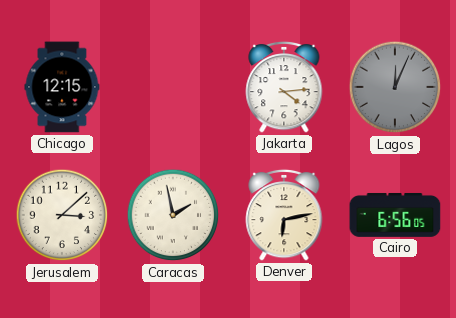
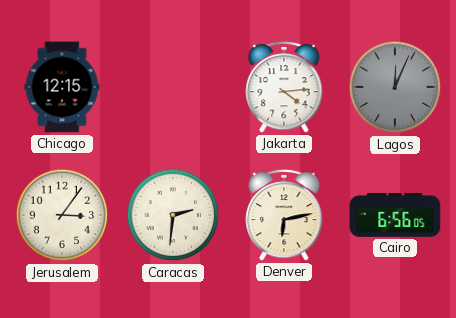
Jerusalem: 3:08 -> 3:06 (62, 215)
Caracas: 1:58 -> 2:31 (173, 215)
